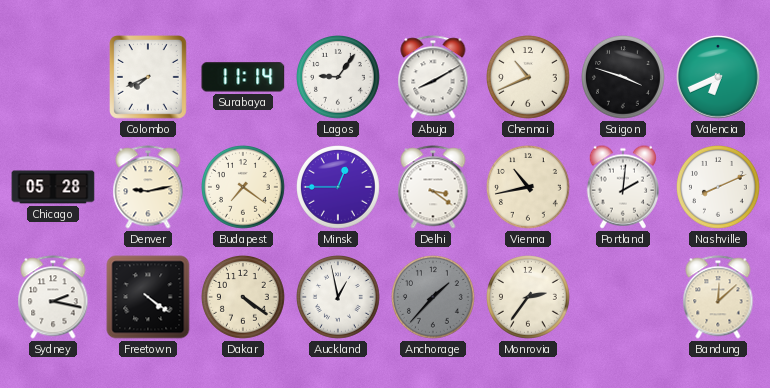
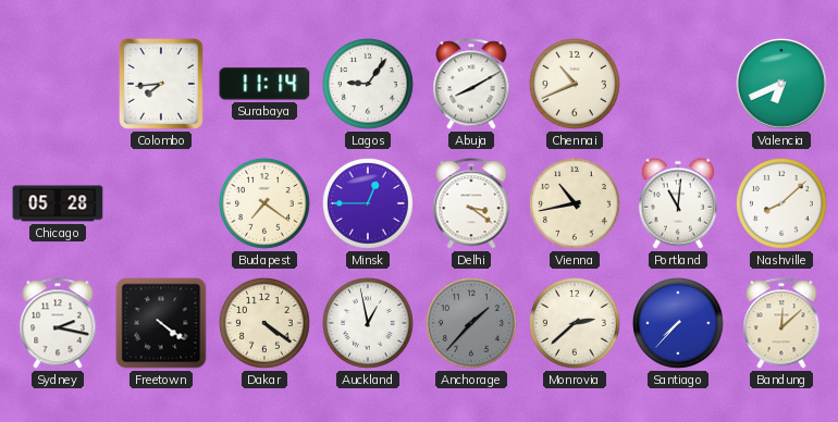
Colombo: 7:41 -> 7:44 (162, 85)
Saigon: 3:48 -> none (624, 78)
Denver: 9:13 -> none (148, 187)
Portland: 2:01 -> 11:01 (677, 203)
Nashville: 8:11 -> 8:08 (782, 204)
Monrovia: 2:36 -> 2:38 (576, 324)
Santiago: none -> 7:37 (679, 324)
